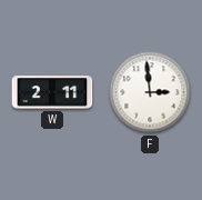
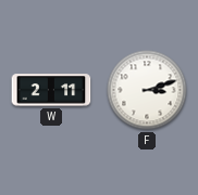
F: 2:59 -> 3:12 (147, 90)
